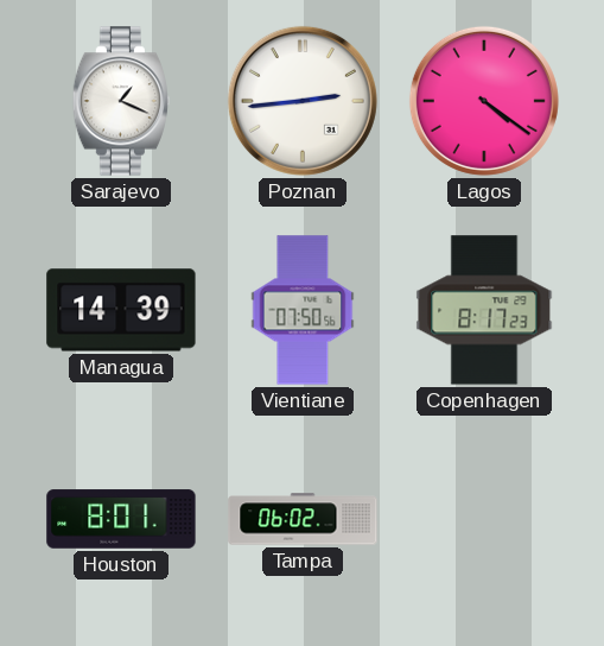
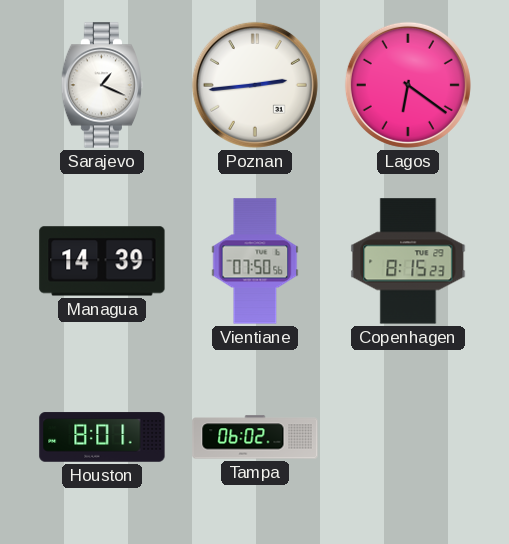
Lagos: 4:21 -> 6:21 (408, 85)
Copenhagen: 8:17 -> 8:15 (408, 261)
